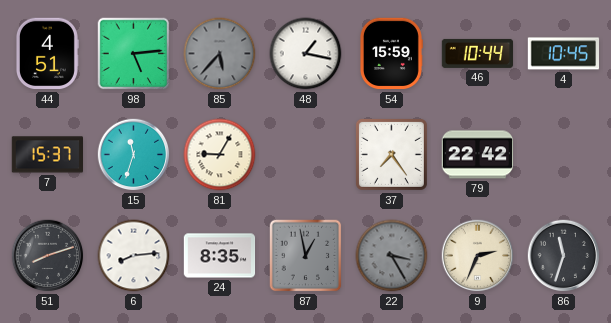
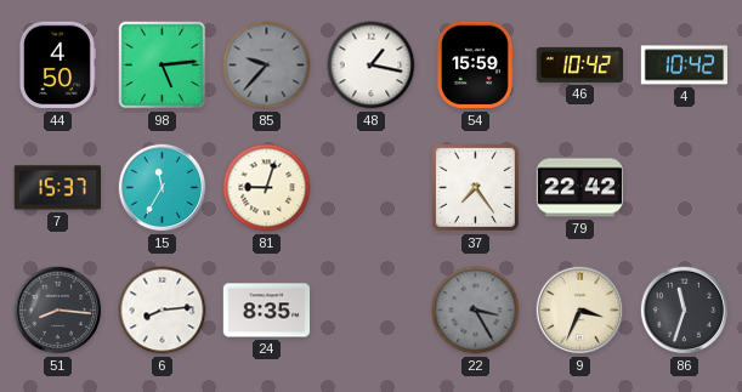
44: 4:51 -> 4:50 (57, 66)
85: 5:37 -> 9:37 (267, 66)
46: 10:44 -> 10:42 (580, 64)
4: 10:45 -> 10:42 (685, 66)
15: 11:33 -> 11:35 (163, 188)
81: 9:05 -> 9:03 (267, 188)
51: 8:12 -> 8:16 (58, 311)
87: 12:58 -> none (306, 256)
9: 2:34 -> 3:34 (580, 311)
